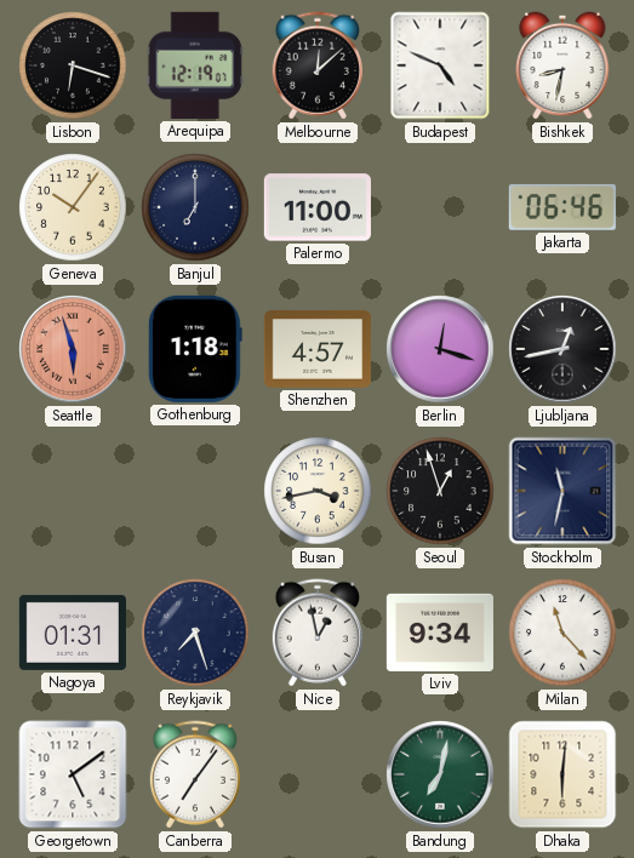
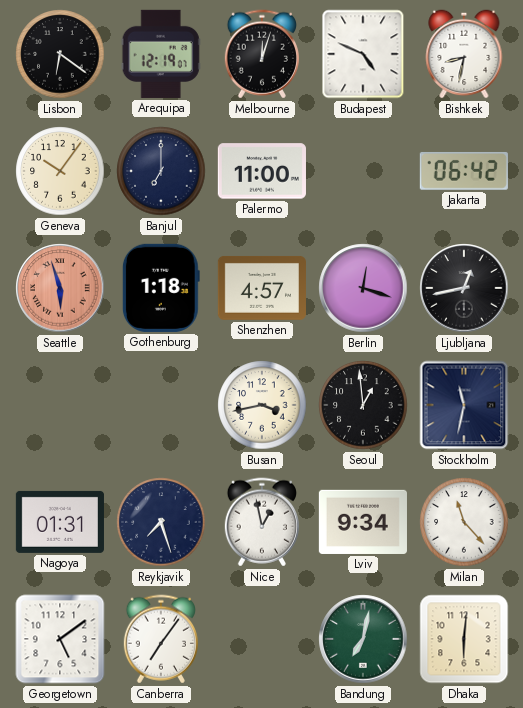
Lisbon: 6:18 -> 6:21 (60, 54)
Melbourne: 12:08 -> 12:03 (262, 54)
Jakarta: 06:46 -> 06:42 (464, 171)
Seoul: 12:57 -> 12:59 (363, 405)
